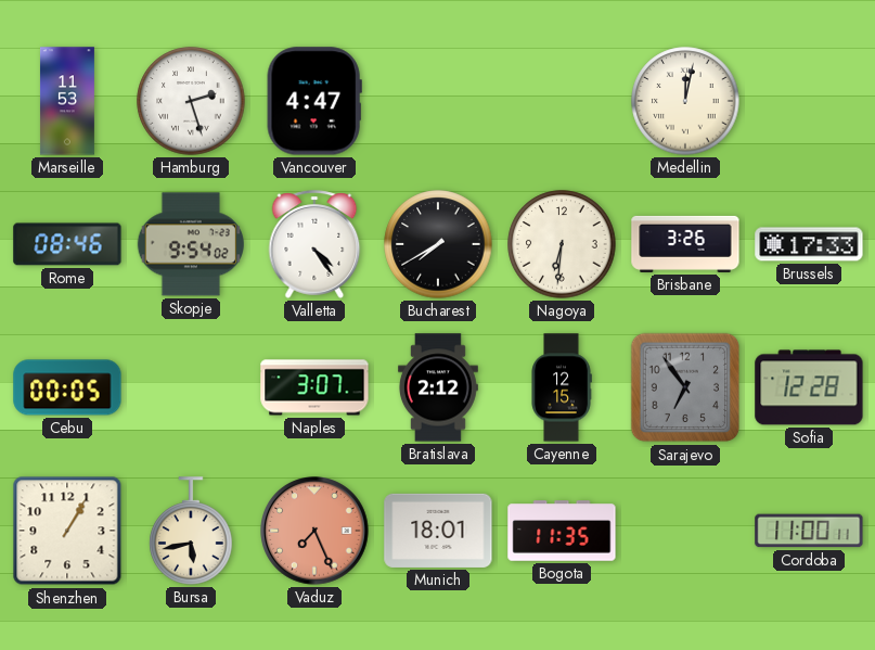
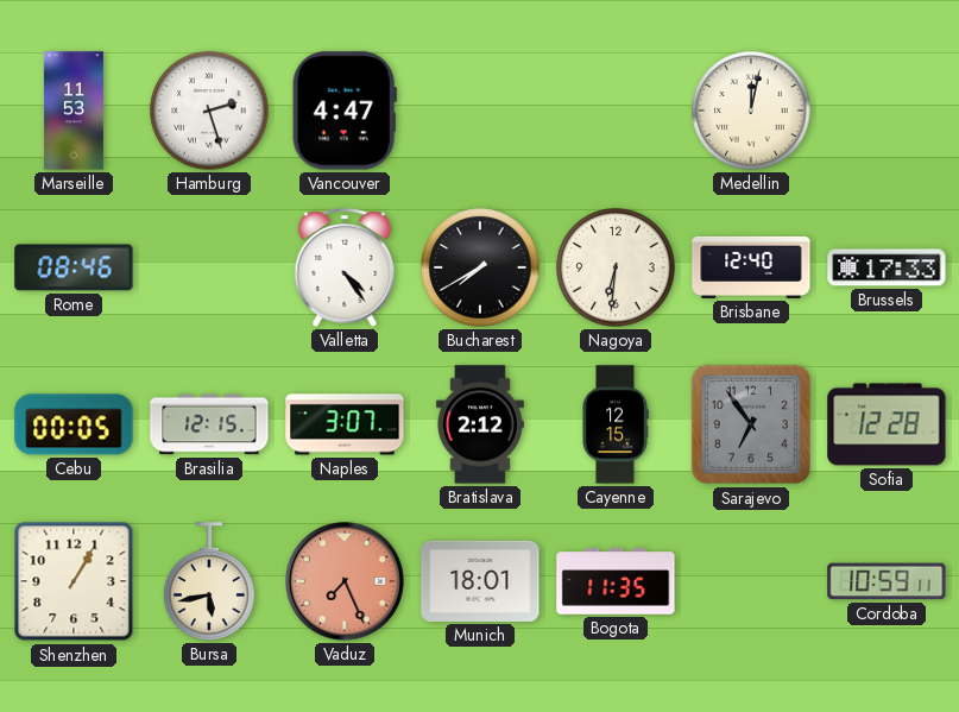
Skopje: 9:54 -> none (191, 244)
Brisbane: 3:26 -> 12:40 (751, 267)
Brasilia: none -> 12:15 (209, 424)
Cordoba: 11:00 -> 10:59 (887, 581)
